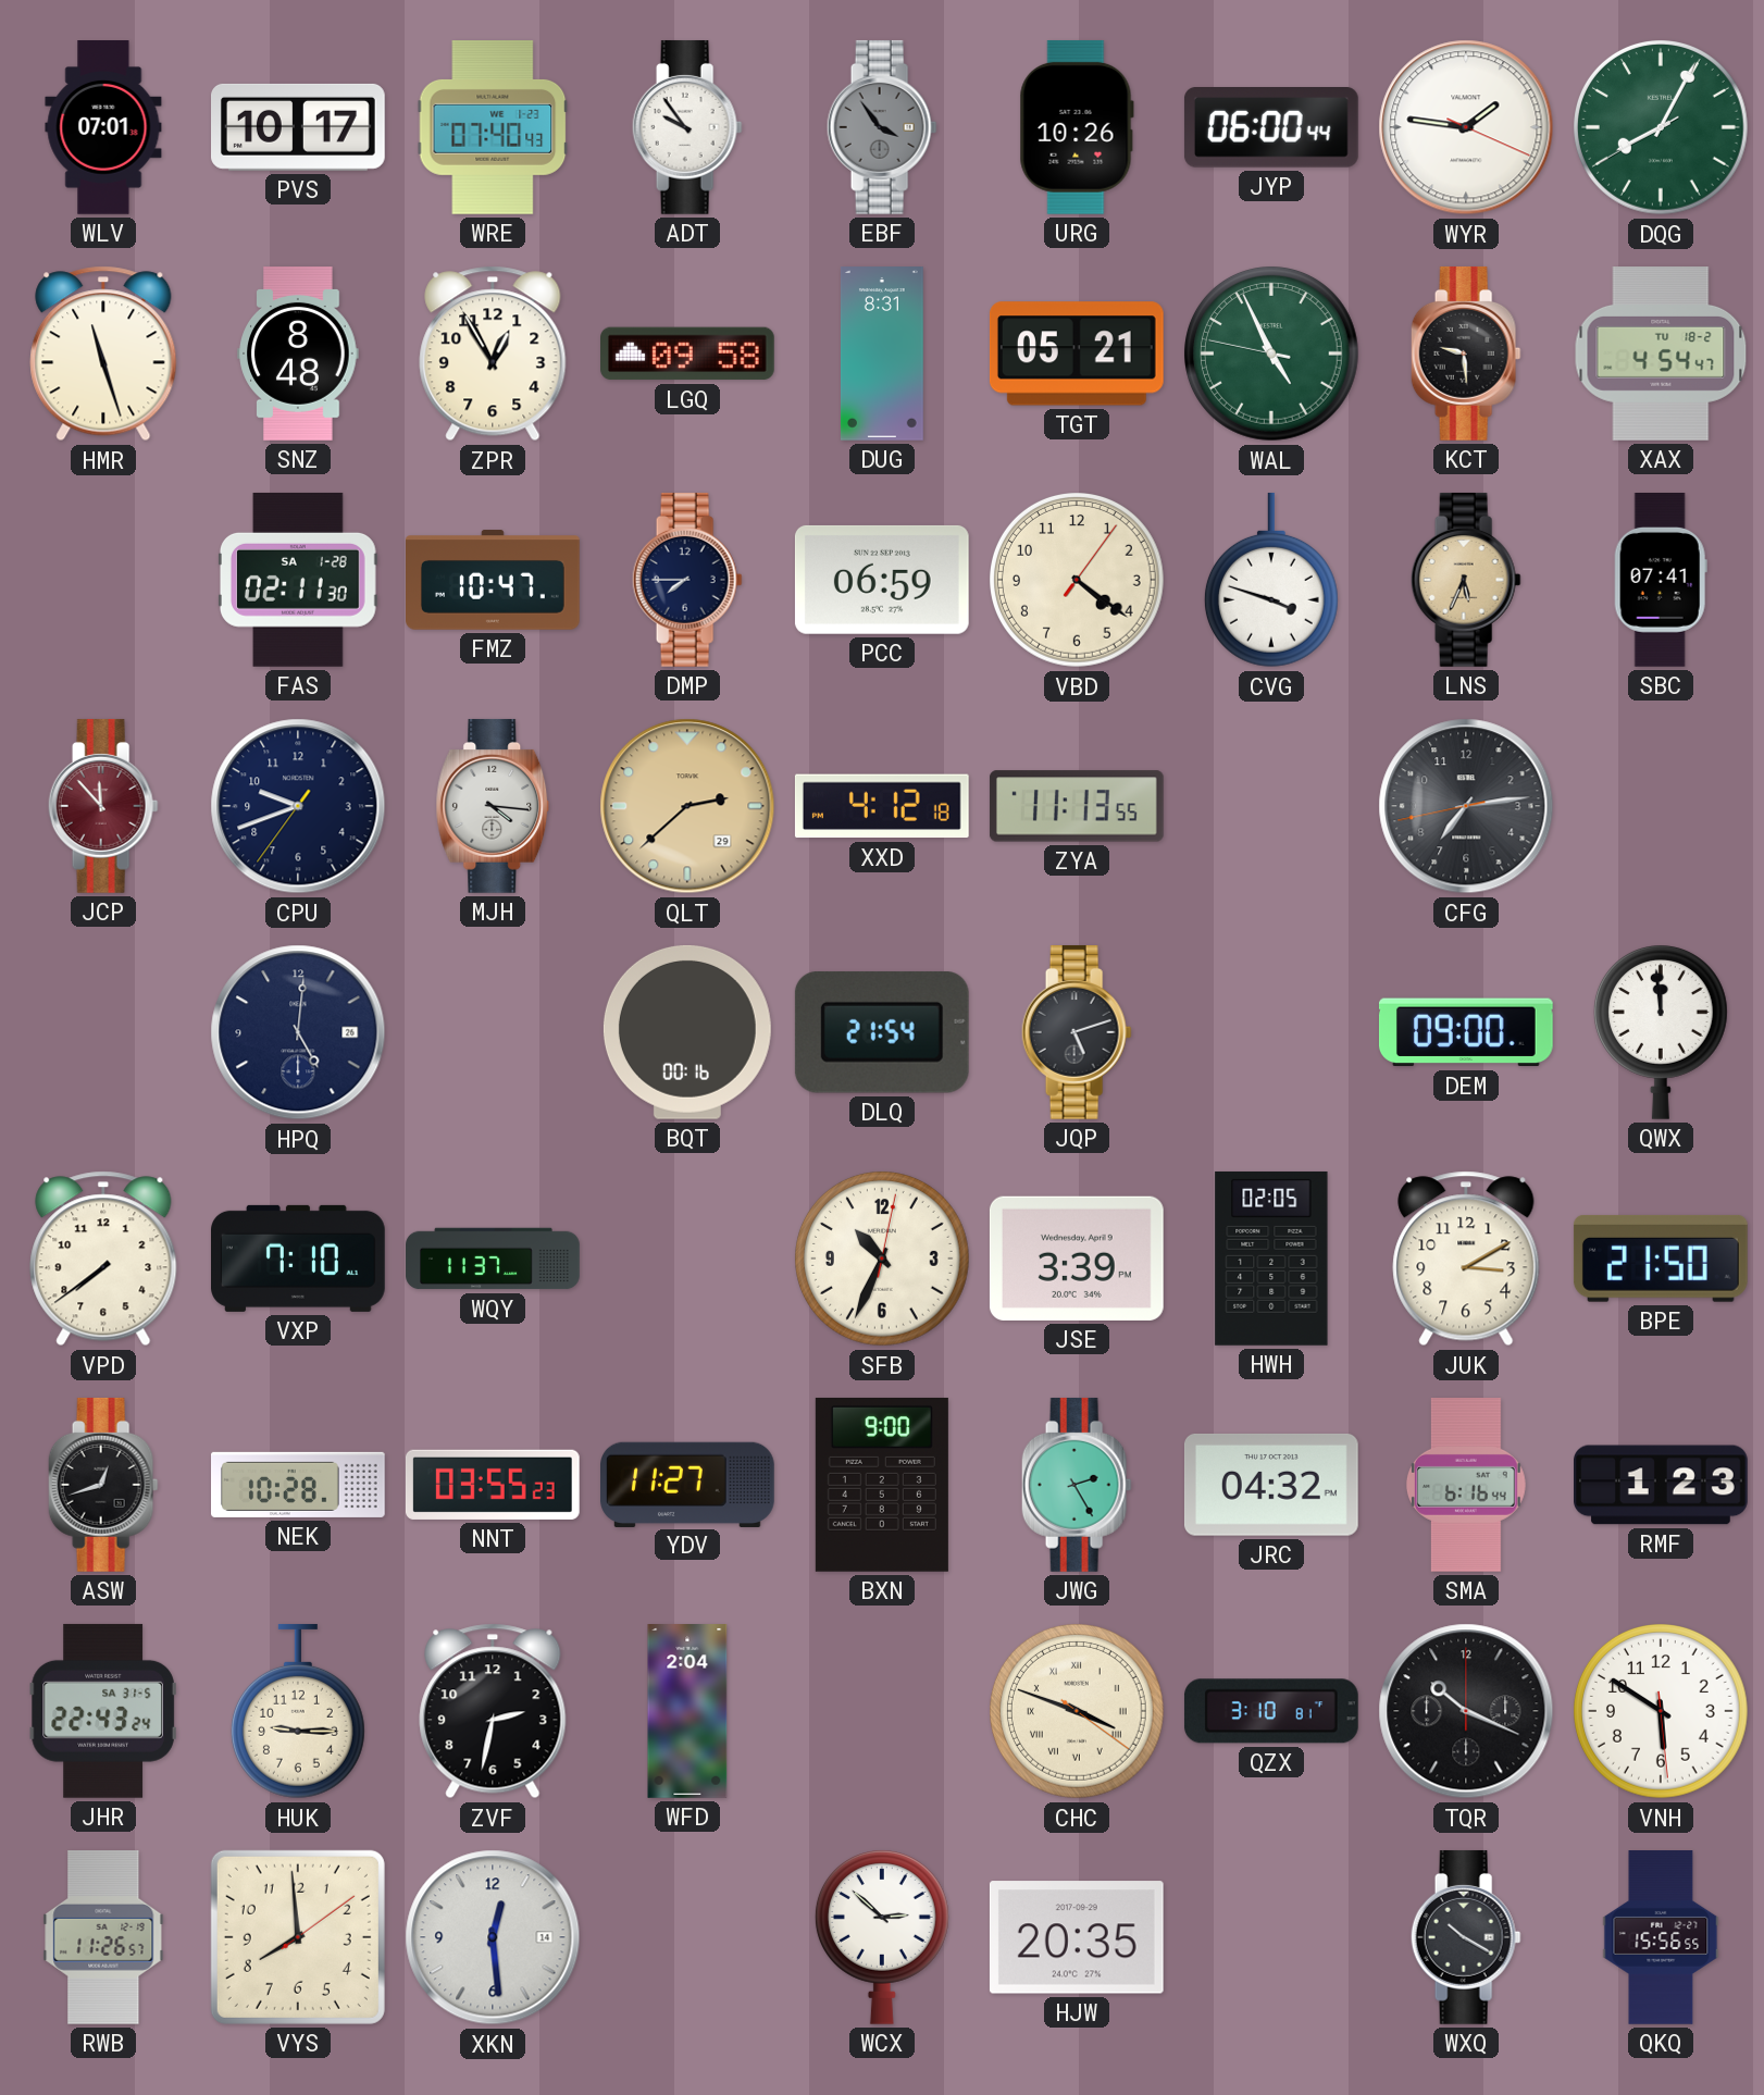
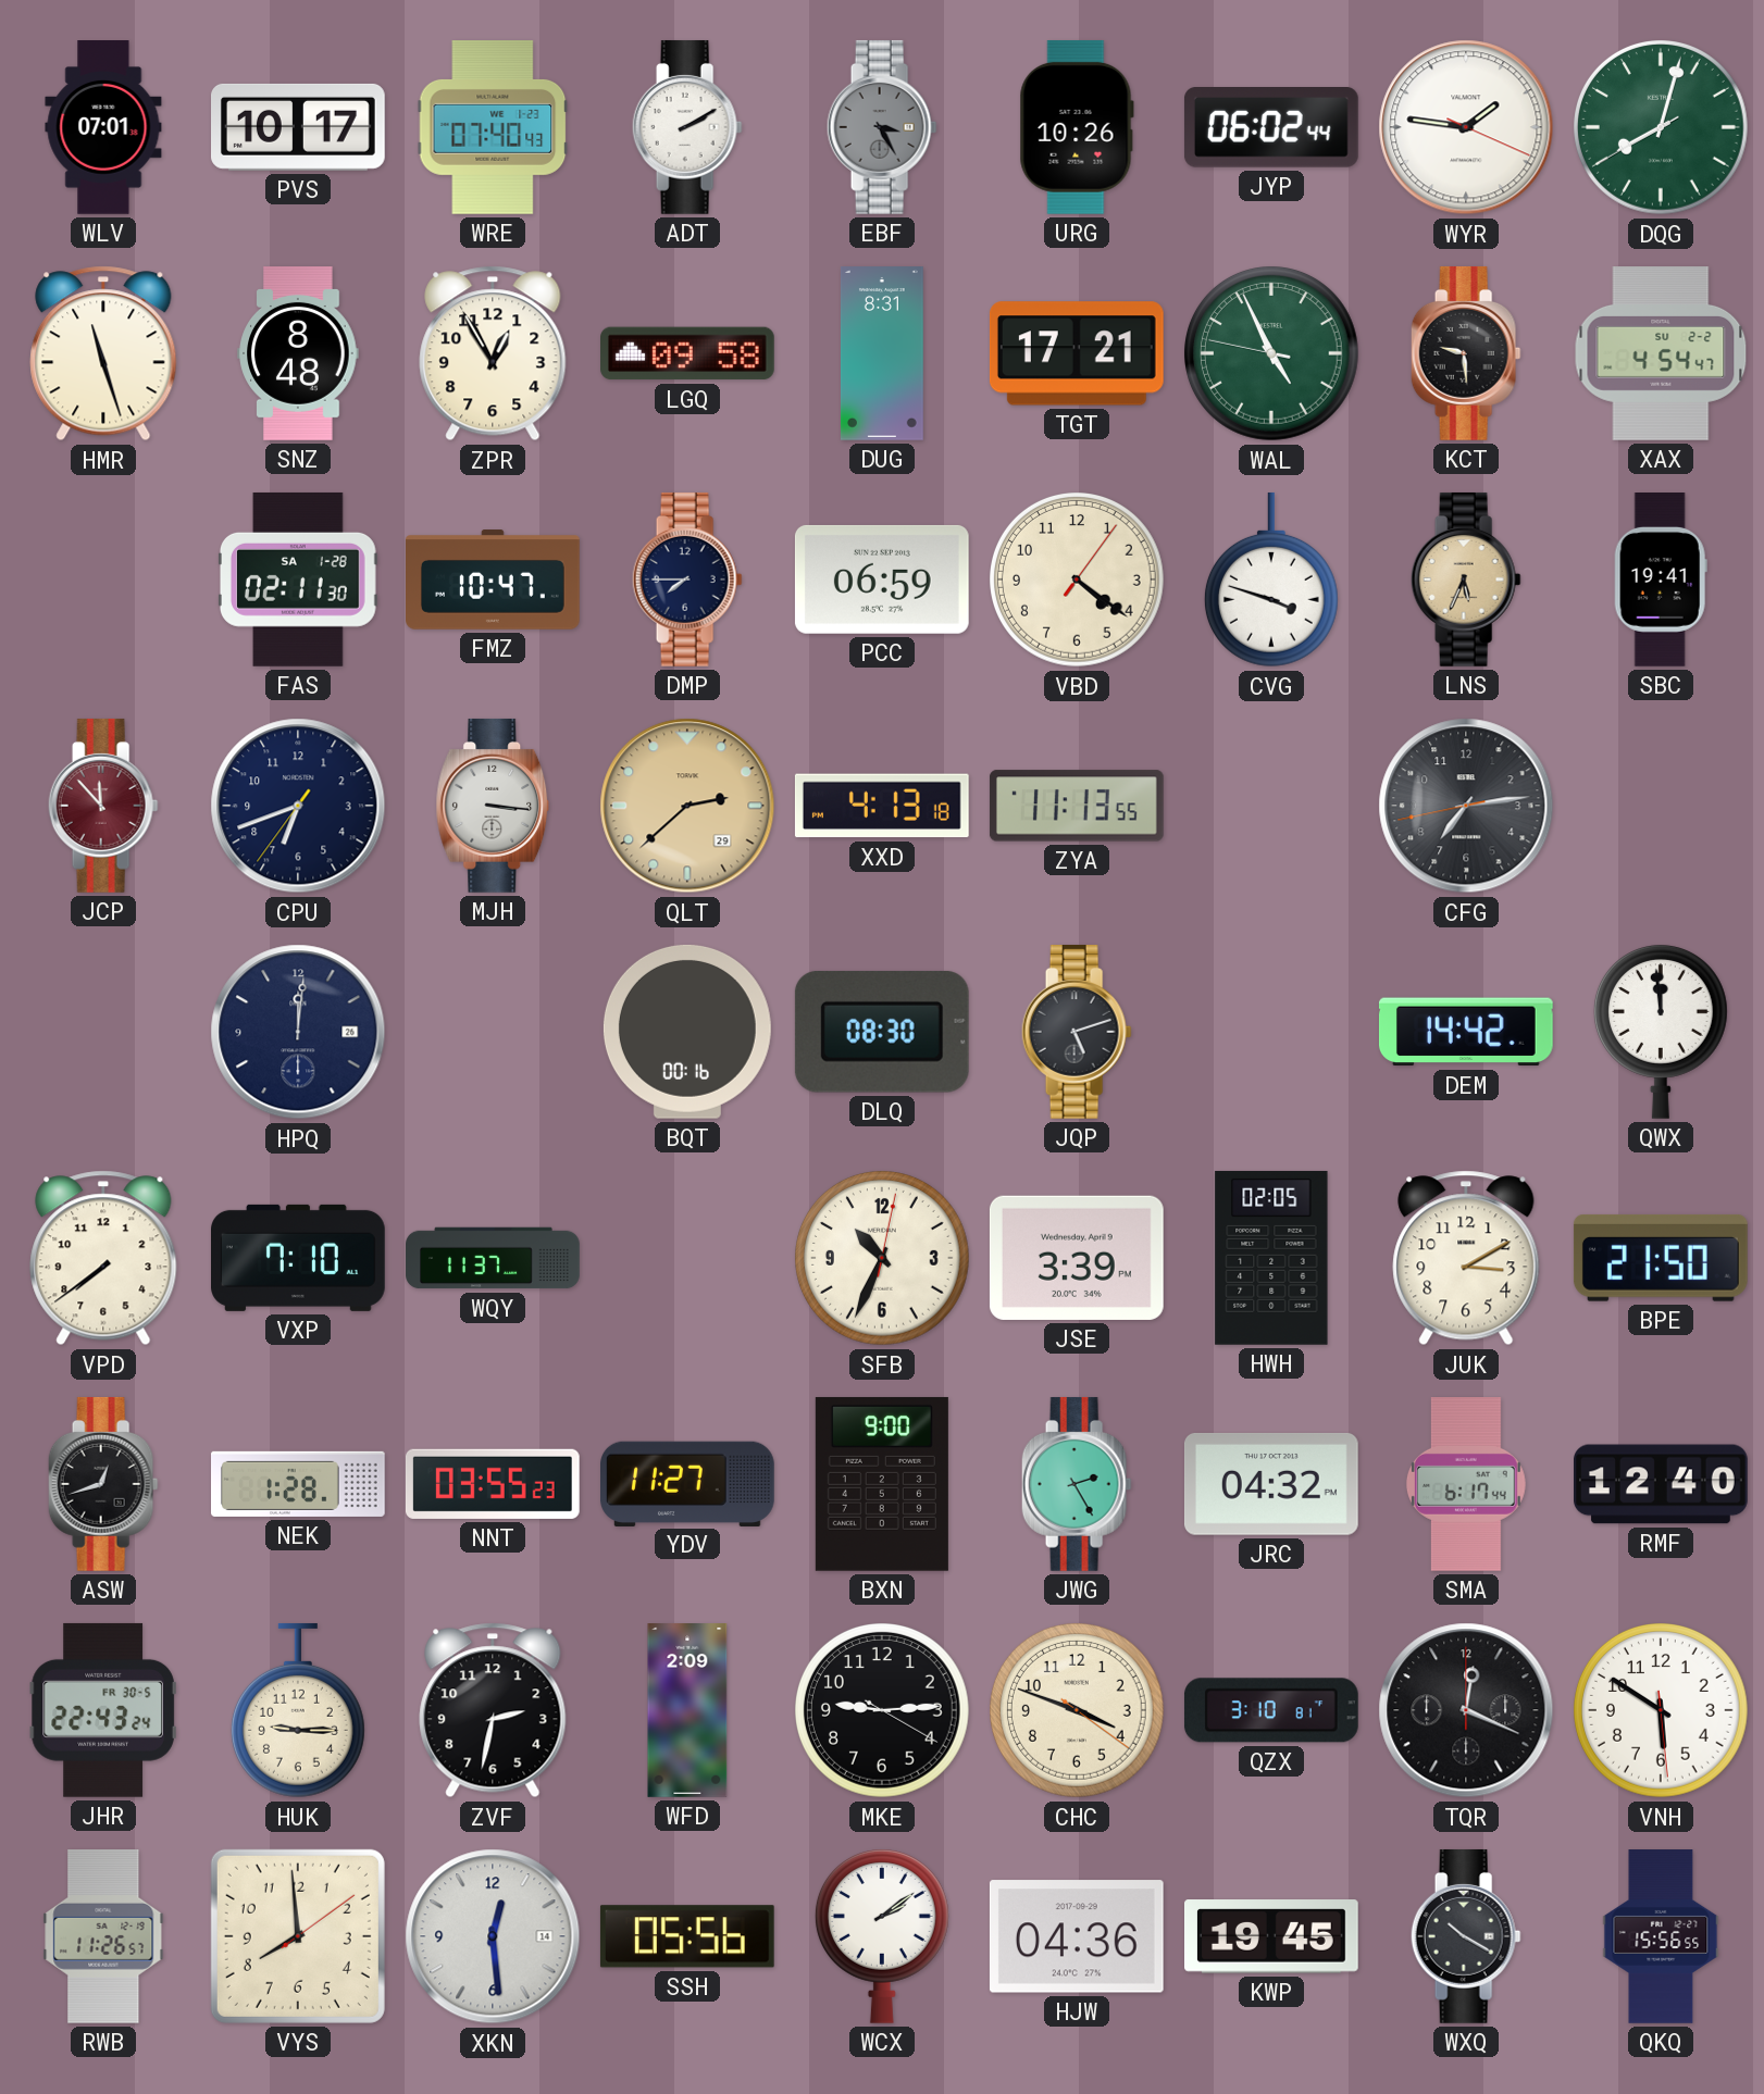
ADT: 9:54 -> 2:10 (687, 127)
EBF: 3:54 -> 3:25 (882, 127)
JYP: 06:00 -> 06:02 (1271, 127)
DQG: 8:04 -> 8:02 (1662, 128)
TGT: 05:21 -> 17:21 (1077, 353)
XAX date: TU 18-2 -> SU 2-2 (1661, 354)
SBC: 07:41 -> 19:41 (1661, 581)
CPU: 9:41 -> 6:41 (298, 806)
MJH: 4:16 -> 3:16 (493, 806)
XXD: 4:12 -> 4:13 (882, 806)
HPQ: 5:01 -> 12:01 (298, 1032)
DLQ: 21:54 -> 08:30 (882, 1032)
DEM: 09:00 -> 14:42 (1466, 1032)
NEK: 10:28 -> 1:28 (299, 1484)
SMA: 6:16 -> 6:17 (1466, 1485)
RMF: 1:23 -> 12:40 (1662, 1484)
JHR date: SA 31-5 -> FR 30-5 (103, 1710)
WFD: 2:04 -> 2:09 (687, 1710)
MKE: none -> 9:14 (883, 1711)
CHC numerals: Roman -> Arabic (1078, 1711)
TQR: 10:19 -> 12:19 (1466, 1710)
SSH: none -> 05:56 (687, 1936)
WCX: 2:52 -> 2:09 (882, 1936)
HJW: 20:35 -> 04:36 (1077, 1936)
KWP: none -> 19:45 (1272, 1936)
